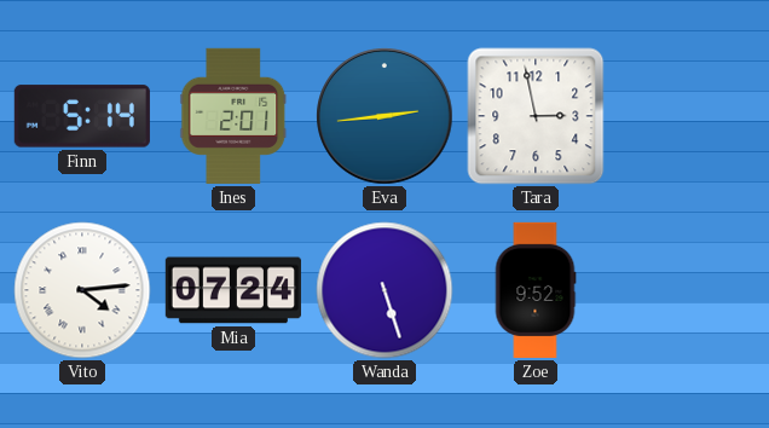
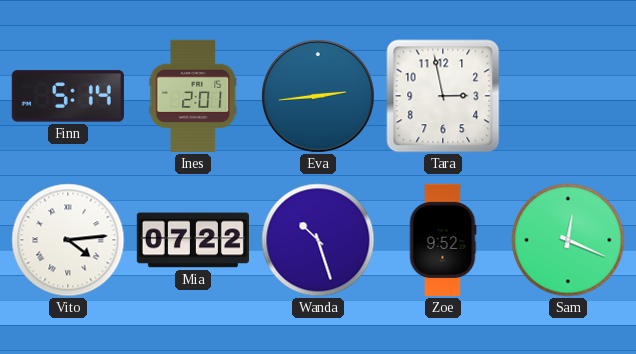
Mia: 07:24 -> 07:22 (193, 240)
Wanda: 5:27 -> 10:27 (318, 240)
Sam: none -> 12:19 (568, 240)
